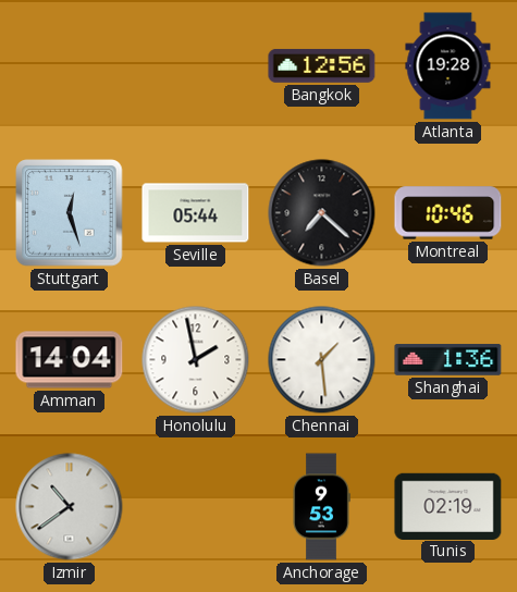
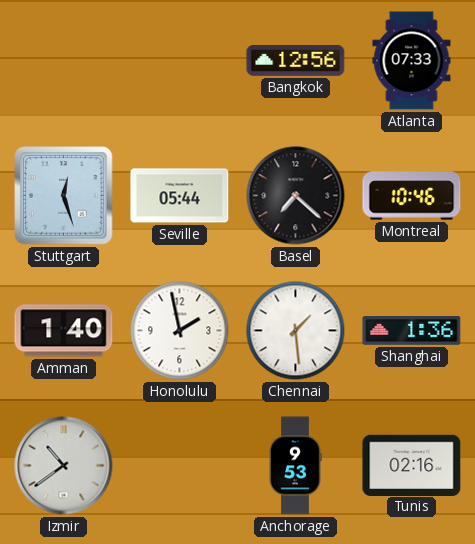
Atlanta: 19:28 -> 07:33 (412, 61)
Amman: 14:04 -> 1:40 (64, 331)
Tunis: 02:19 -> 02:16 (412, 465)
